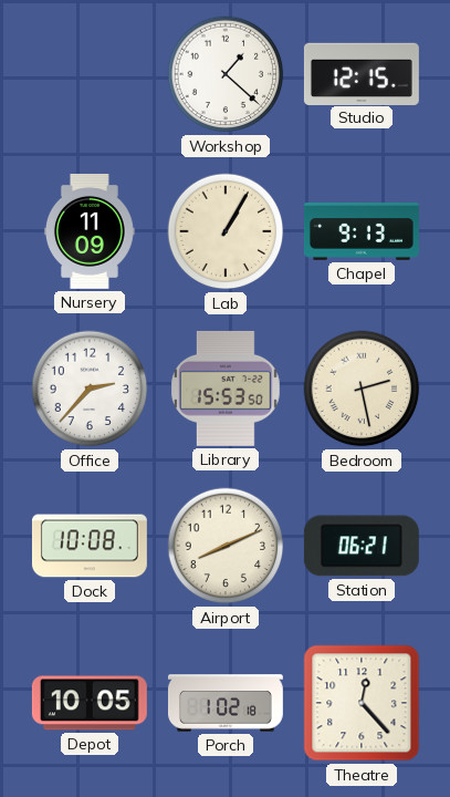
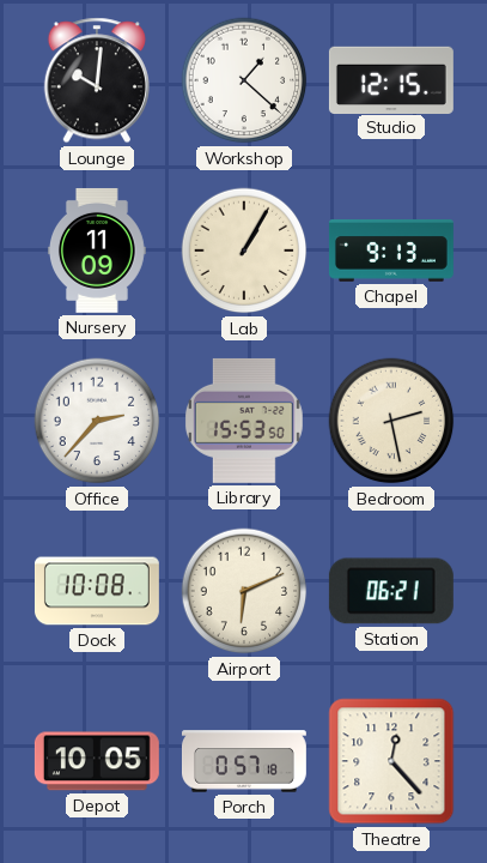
Lounge: none -> 10:01 (97, 80)
Airport: 8:11 -> 6:11 (244, 591)
Porch: 1:02 -> 0:57 (244, 761)
